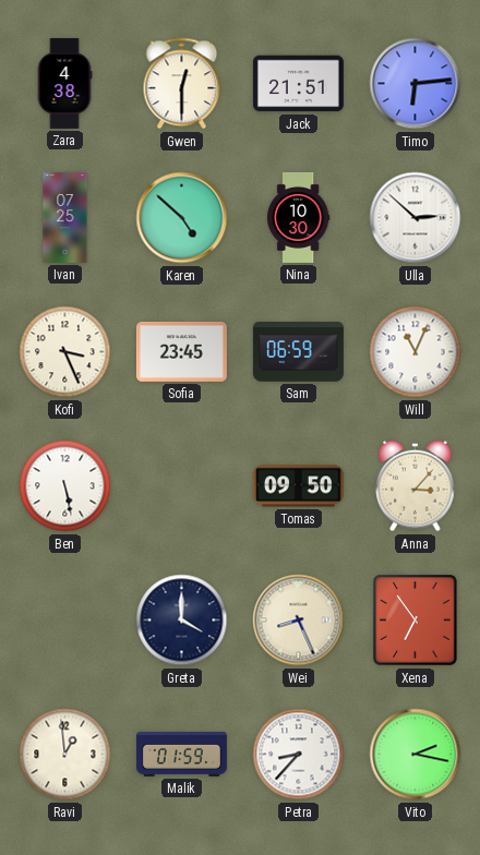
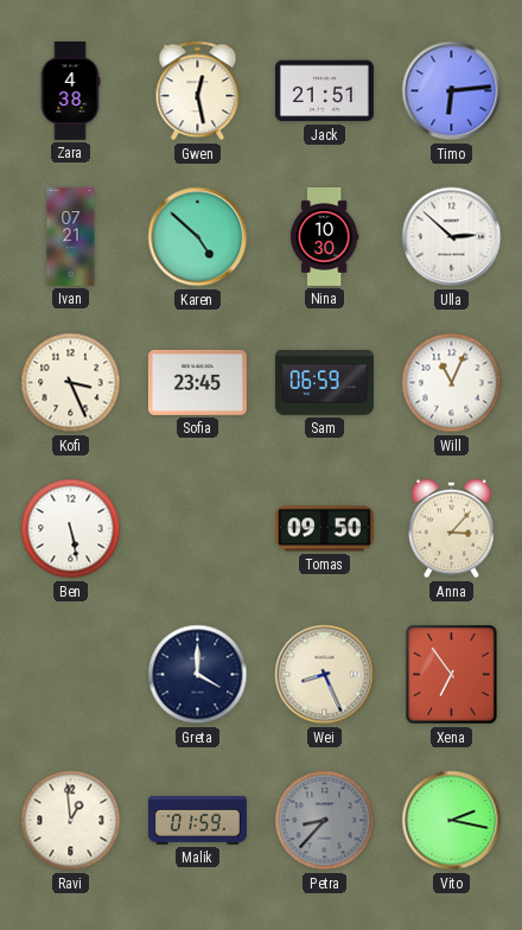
Gwen: 12:30 -> 12:28 (198, 91)
Ivan: 07:25 -> 07:21 (71, 236)
Petra dial: white -> grey (325, 821)
